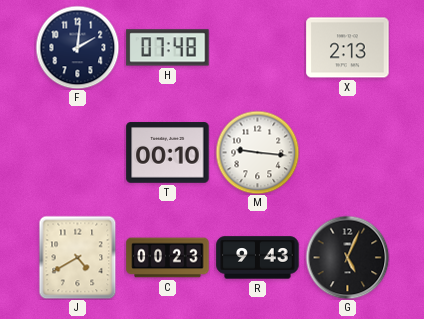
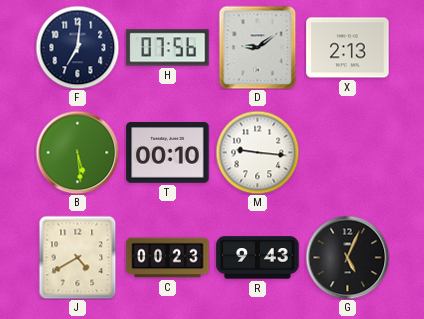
F: 2:01 -> 7:01 (77, 47)
H: 07:48 -> 07:56 (168, 48)
D: none -> 9:09 (258, 47)
B: none -> 5:29 (77, 152)
